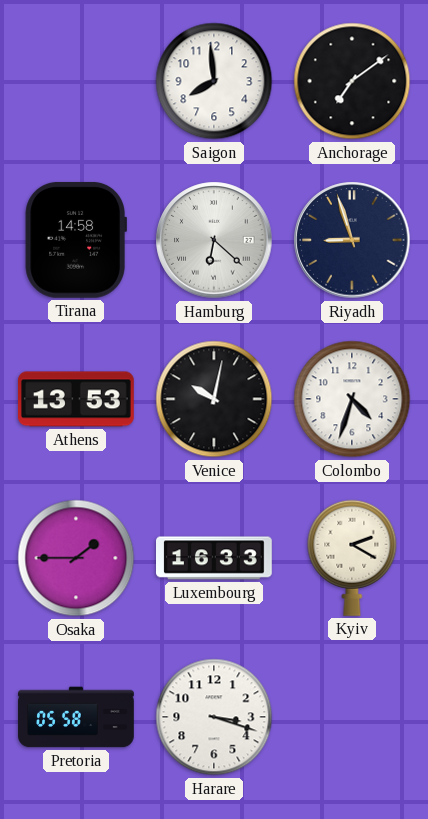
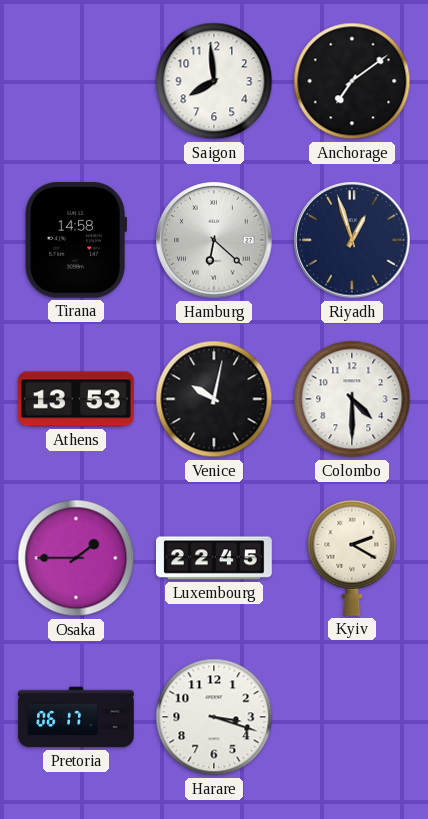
Riyadh: 8:57 -> 12:57 (352, 240)
Colombo: 4:33 -> 4:30 (352, 399)
Luxembourg: 16:33 -> 22:45 (215, 558)
Pretoria: 05:58 -> 06:17 (76, 717)
